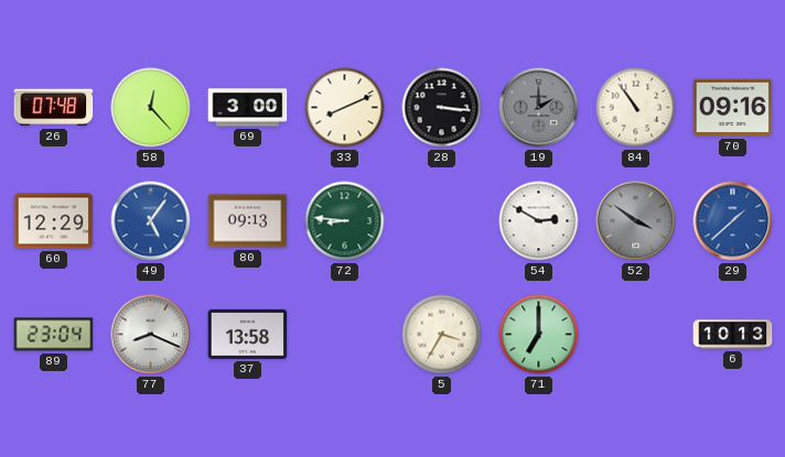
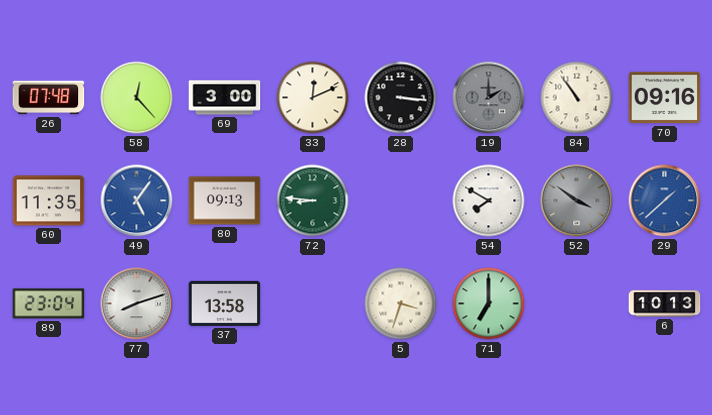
33: 8:11 -> 12:11 (313, 98)
60: 12:29 -> 11:35 (49, 201)
54: 2:50 -> 7:50 (489, 201)
77: 8:19 -> 8:12 (137, 304)
5: 3:35 -> 3:33 (401, 304)
